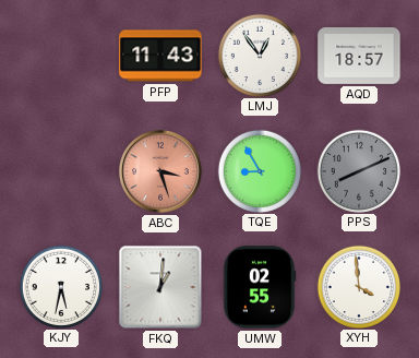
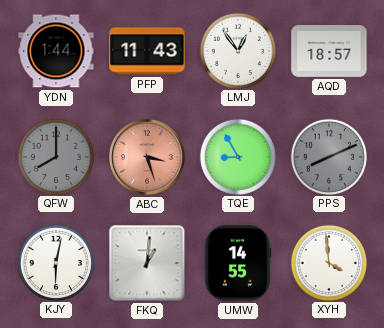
YDN: none -> 1:44 (56, 51)
QFW: none -> 8:00 (55, 156)
KJY: 5:32 -> 6:02 (55, 262)
UMW: 02:55 -> 14:55 (238, 263)
